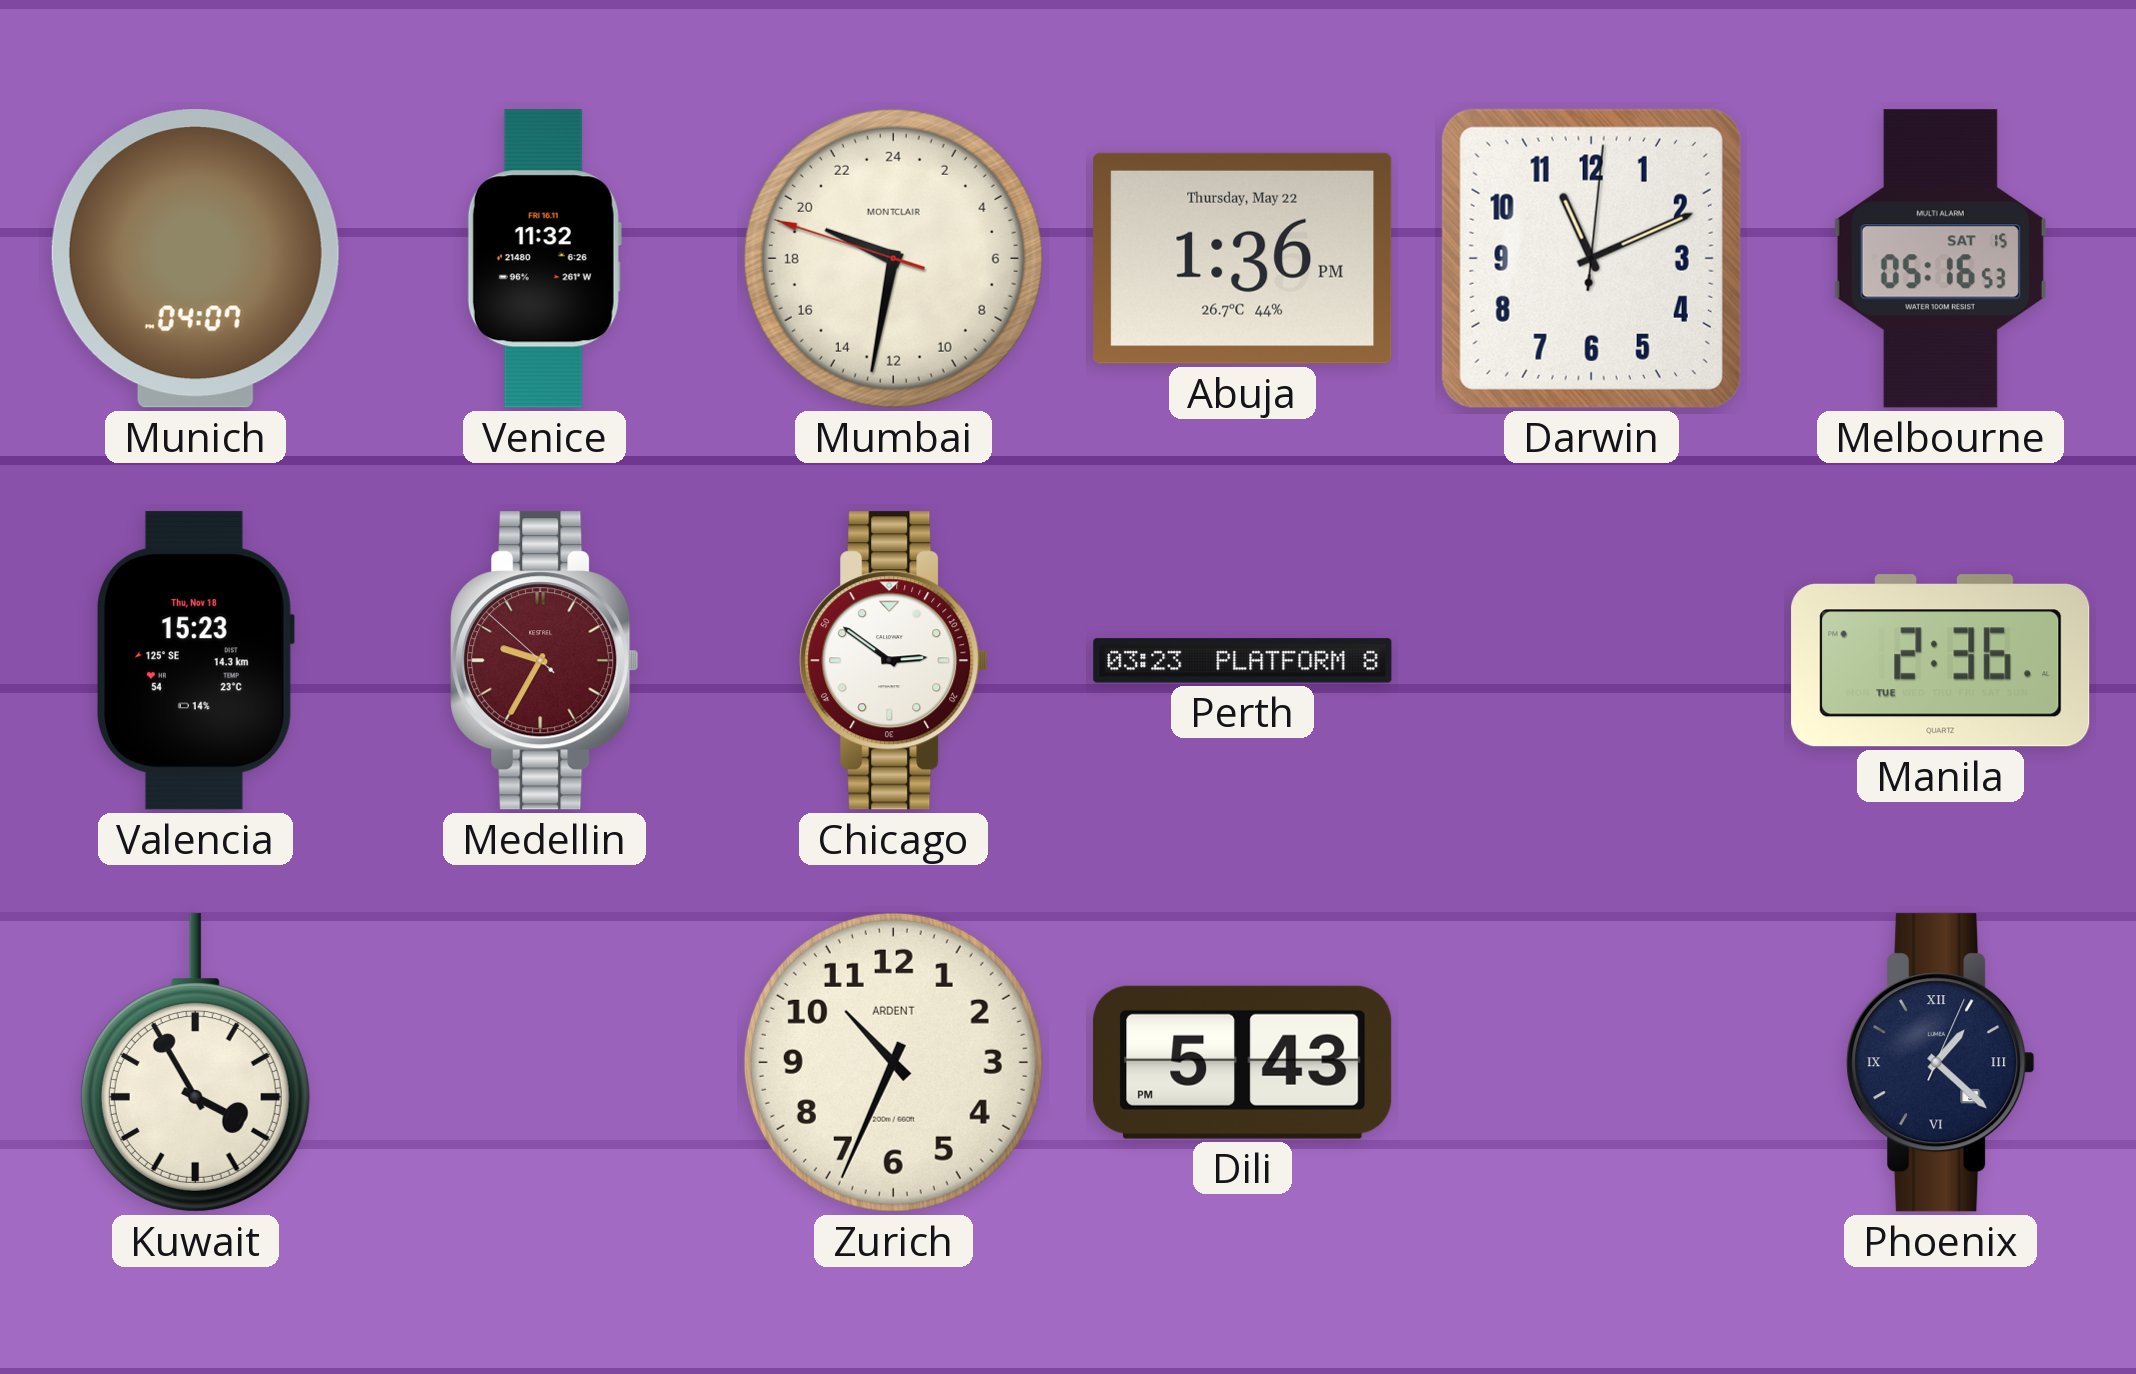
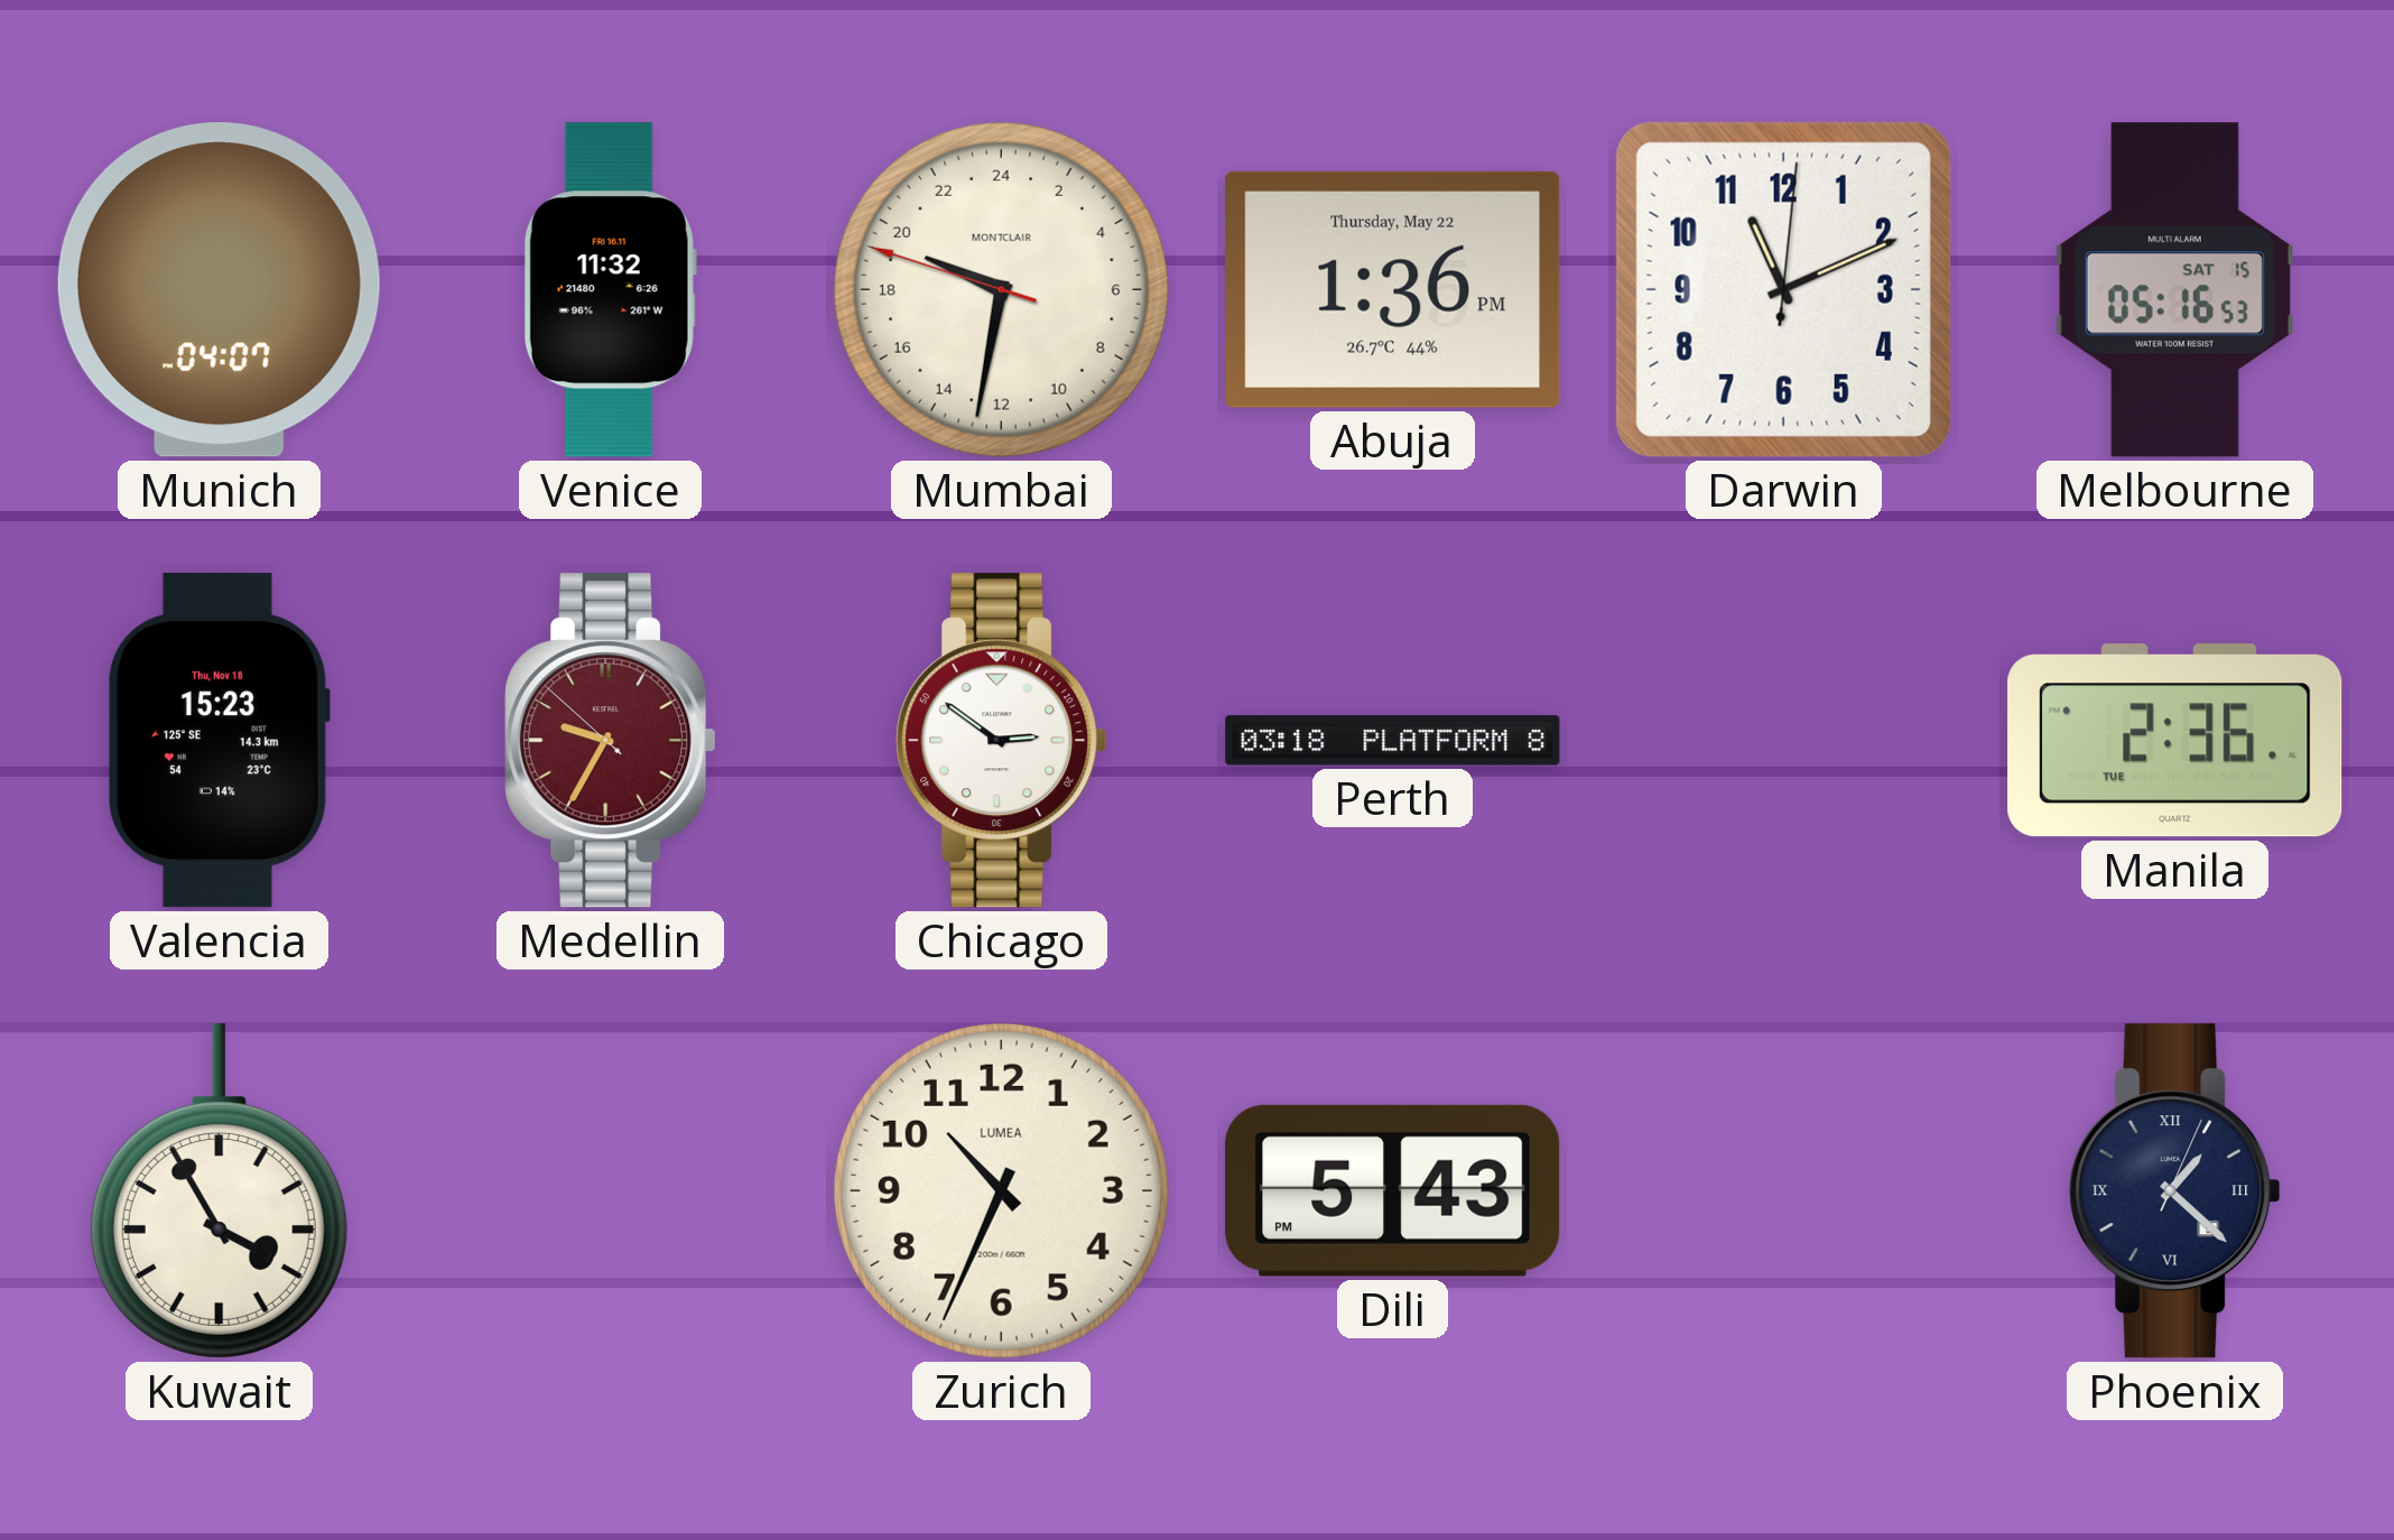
Perth: 03:23 -> 03:18 (1393, 741)
Zurich brand: ARDENT -> LUMEA (1001, 1190)
